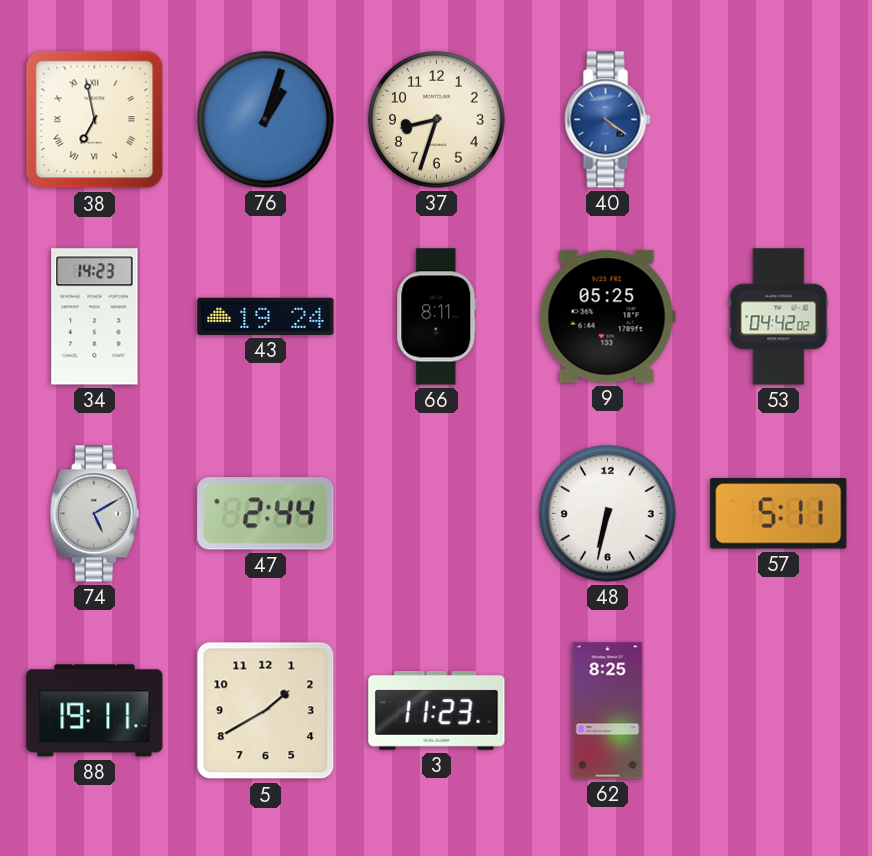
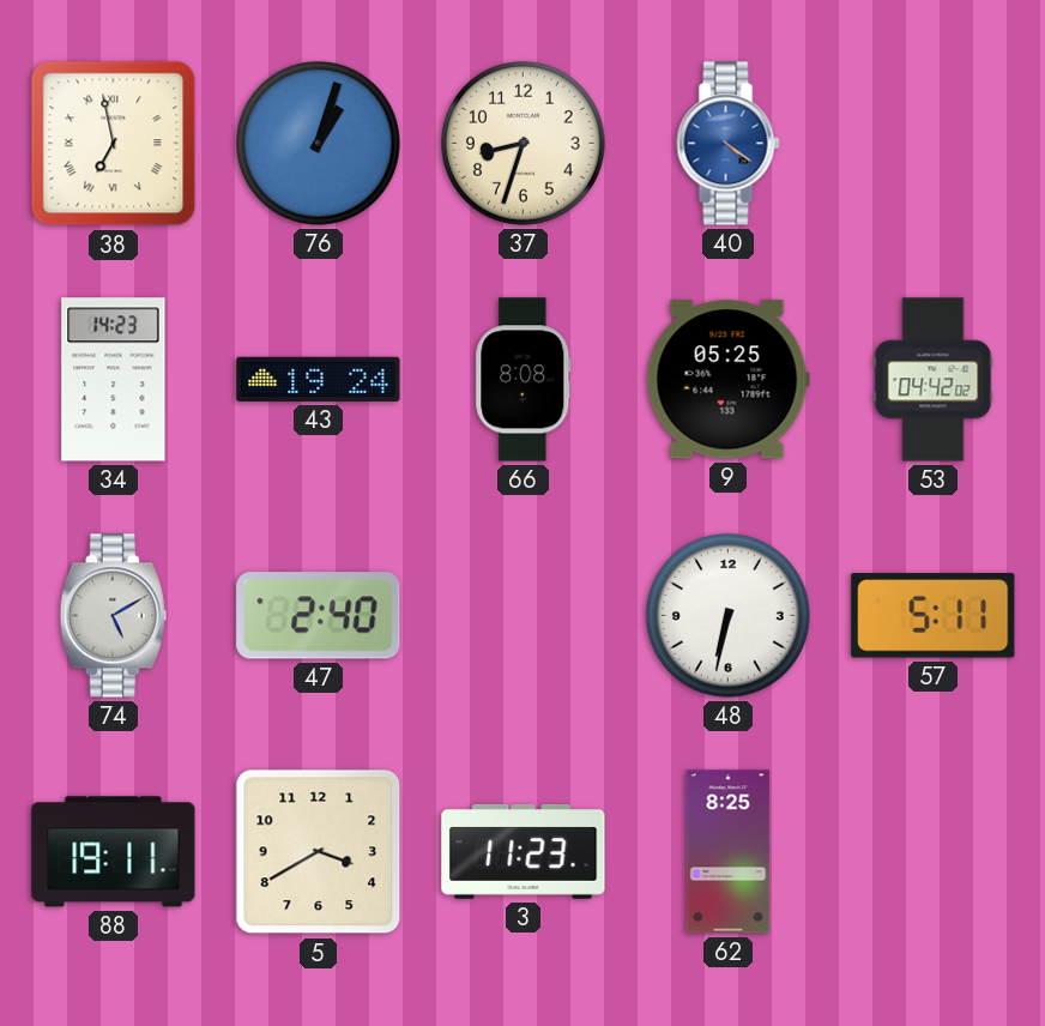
66: 8:11 -> 8:08 (524, 380)
47: 2:44 -> 2:40 (319, 616)
5: 1:40 -> 3:40 (319, 852)
